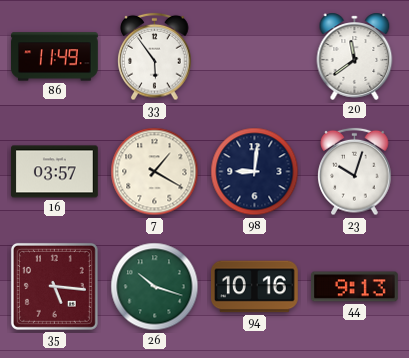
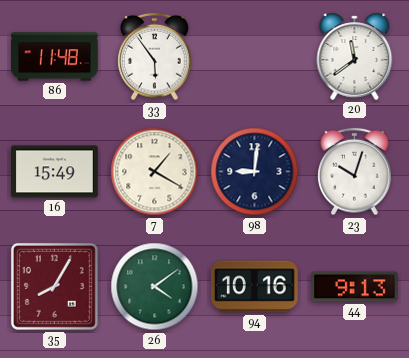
86: 11:49 -> 11:48 (55, 57)
16: 03:57 -> 15:49 (55, 172)
35: 5:16 -> 8:05 (54, 286)
26: 10:18 -> 4:09 (155, 287)
